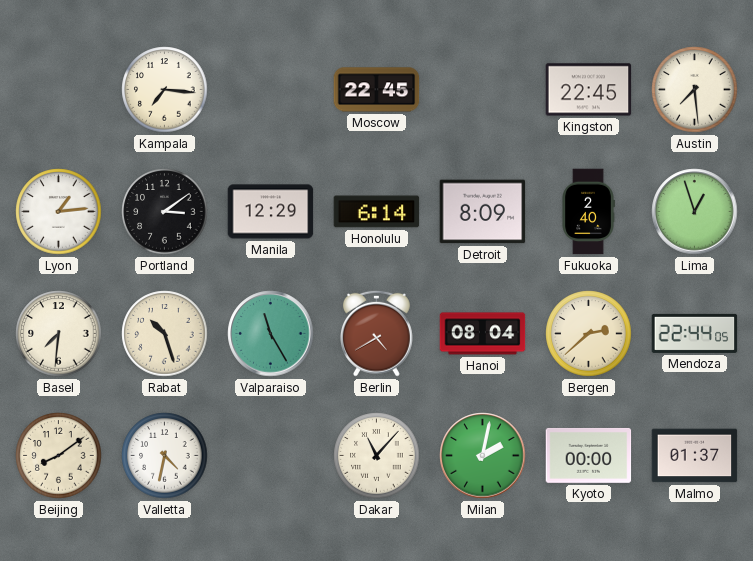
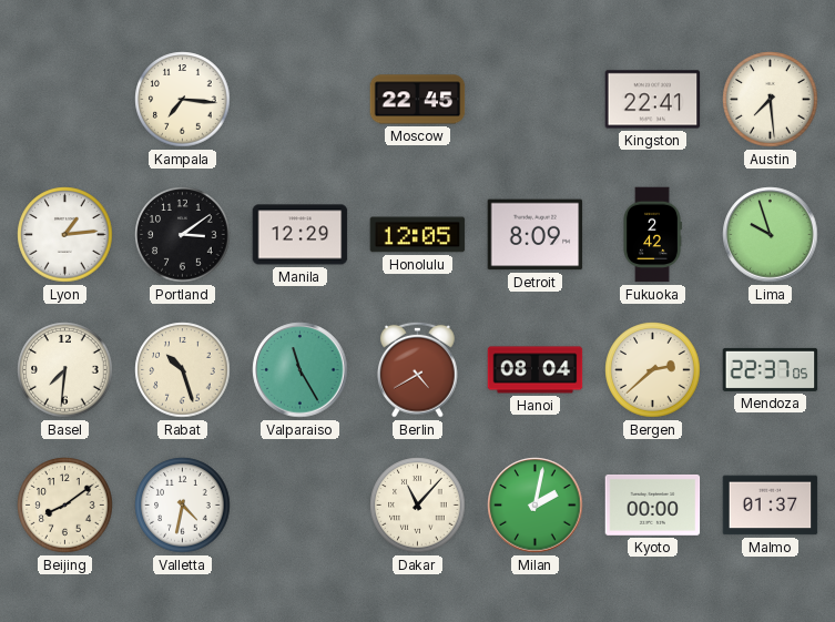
Kingston: 22:45 -> 22:41 (653, 100)
Honolulu: 6:14 -> 12:05 (418, 235)
Fukuoka: 2:40 -> 2:42 (652, 235)
Lima: 12:57 -> 9:57 (771, 235)
Mendoza: 22:44 -> 22:37 (771, 369)
